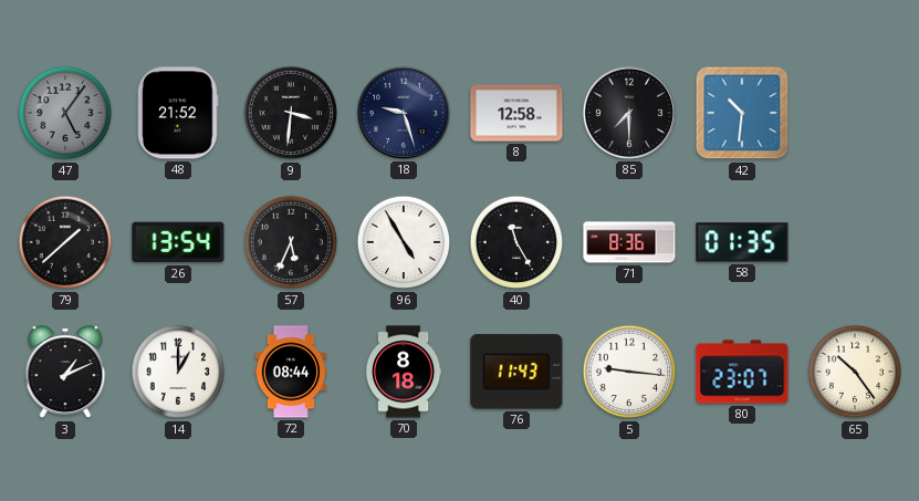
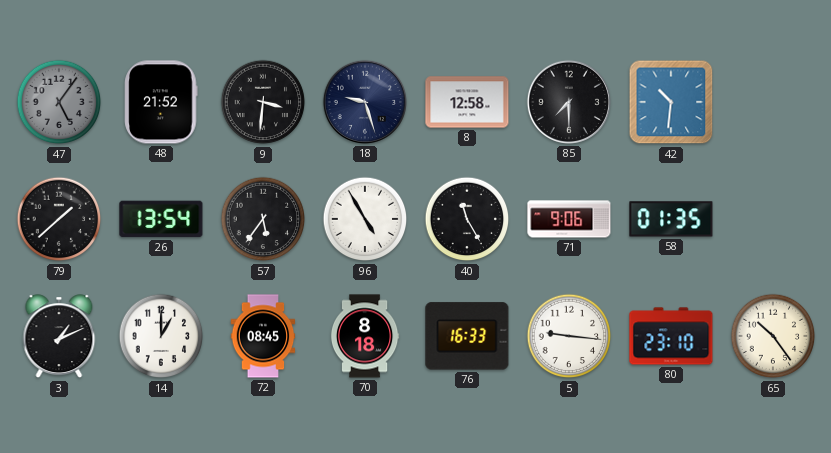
57: 5:34 -> 5:36 (263, 219)
71: 8:36 -> 9:06 (569, 219)
72: 08:44 -> 08:45 (263, 336)
76: 11:43 -> 16:33 (467, 336)
80: 23:07 -> 23:10 (671, 336)
